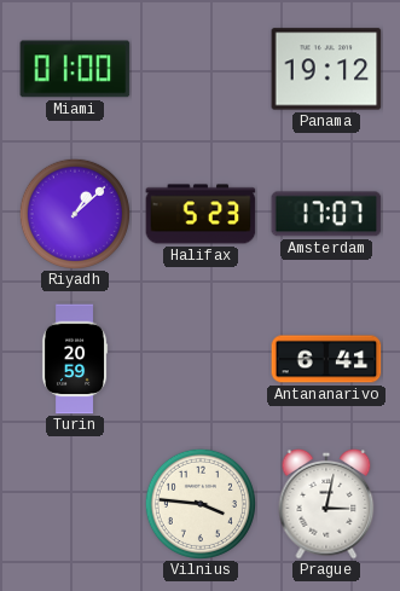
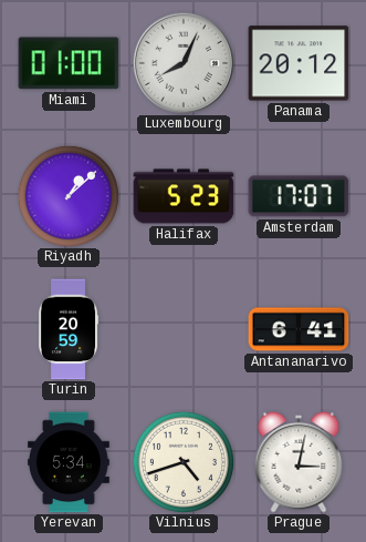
Luxembourg: none -> 8:04 (184, 63)
Panama: 19:12 -> 20:12 (299, 63)
Yerevan: none -> 5:34 (70, 462)
Vilnius: 3:46 -> 4:42 (184, 462)
